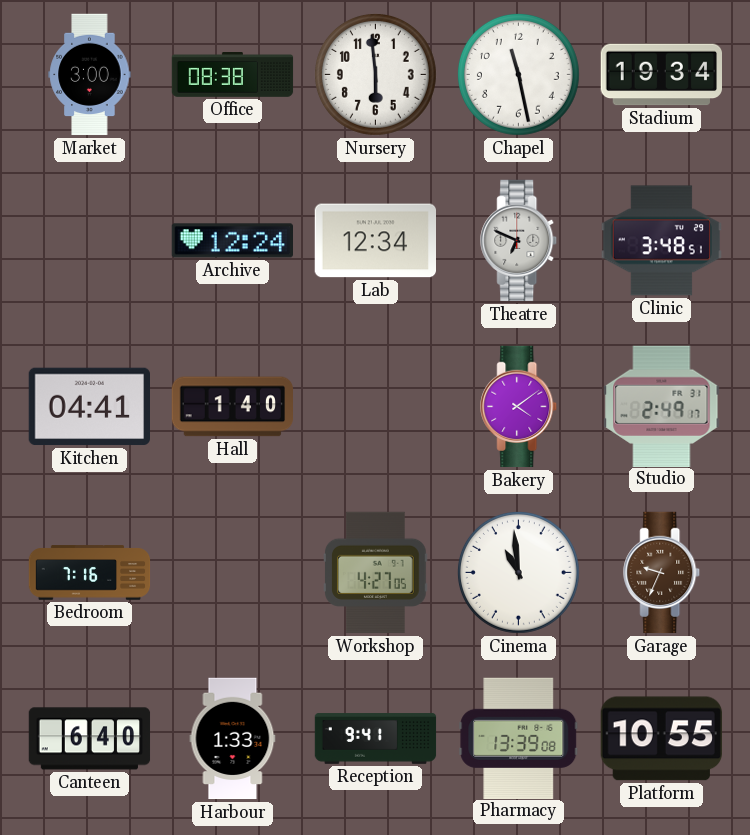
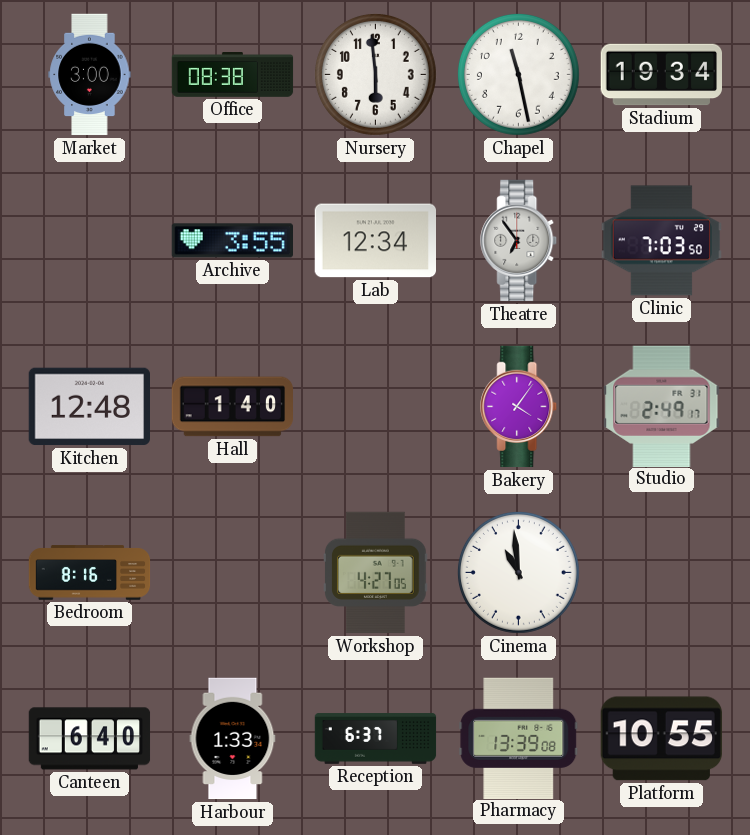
Archive: 12:24 -> 3:55 (232, 241)
Theatre: 6:49 -> 6:54 (519, 241)
Clinic: 3:48 -> 7:03 (661, 241)
Kitchen: 04:41 -> 12:48 (89, 407)
Bakery: 4:09 -> 4:06 (519, 407)
Bedroom: 7:16 -> 8:16 (90, 573)
Garage: 9:34 -> none (662, 573)
Reception: 9:41 -> 6:37 (376, 739)
